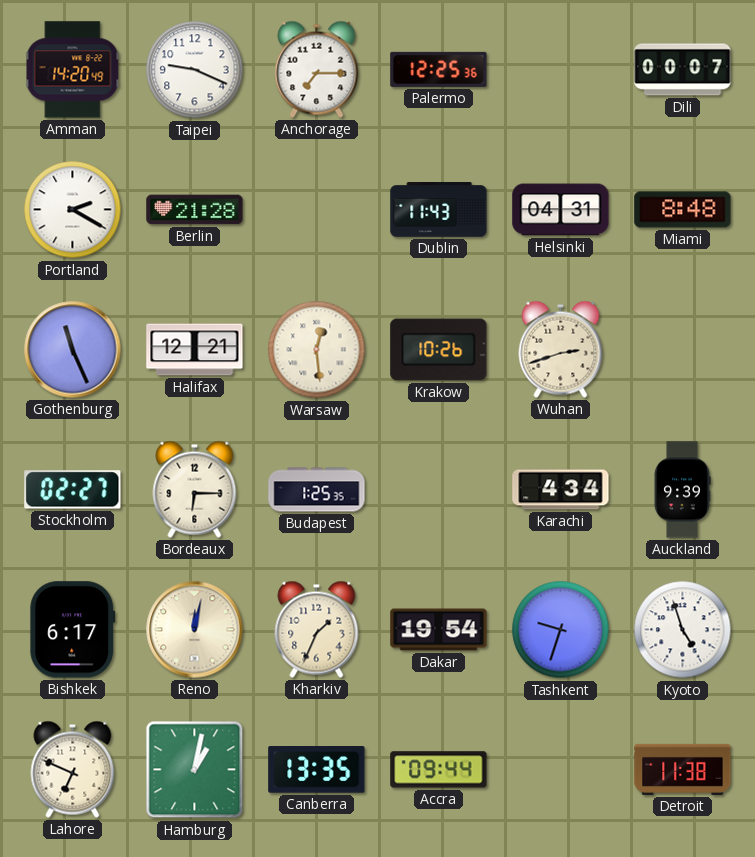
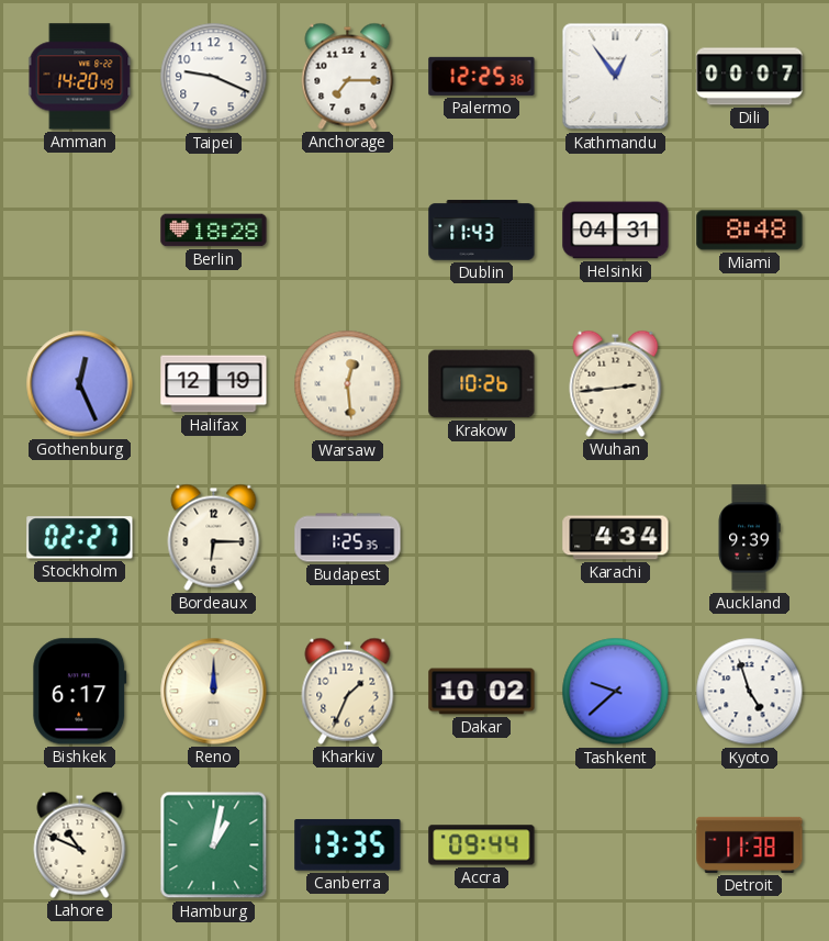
Kathmandu: none -> 12:54 (616, 77)
Portland: 2:20 -> none (73, 210)
Berlin: 21:28 -> 18:28 (214, 231)
Gothenburg: 11:26 -> 12:26 (80, 384)
Halifax: 12:21 -> 12:19 (214, 384)
Wuhan: 2:42 -> 2:44 (616, 383)
Reno: 12:02 -> 12:00 (214, 692)
Dakar: 19:54 -> 10:02 (482, 692)
Tashkent: 9:33 -> 9:38 (616, 692)
Lahore: 6:49 -> 10:49 (80, 844)
